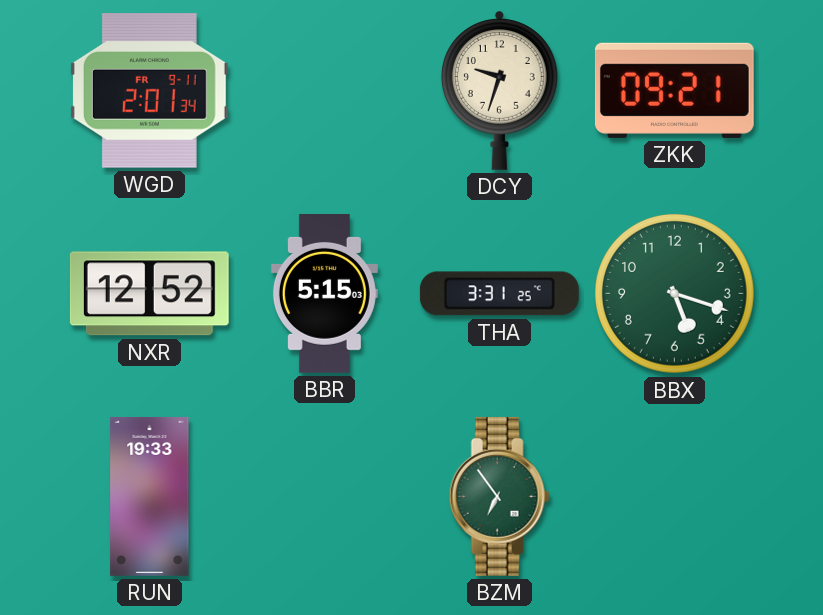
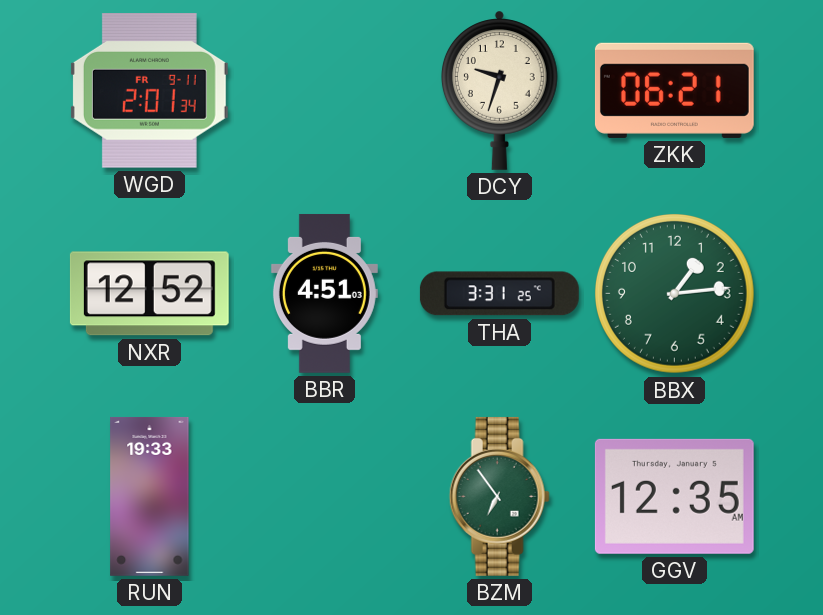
ZKK: 09:21 -> 06:21 (674, 90)
BBR: 5:15 -> 4:51 (324, 293)
BBX: 5:18 -> 1:14 (675, 294)
GGV: none -> 12:35 (674, 496)
